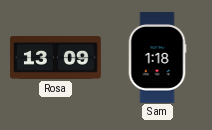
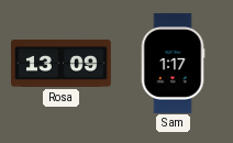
Sam: 1:18 -> 1:17 (173, 63)
